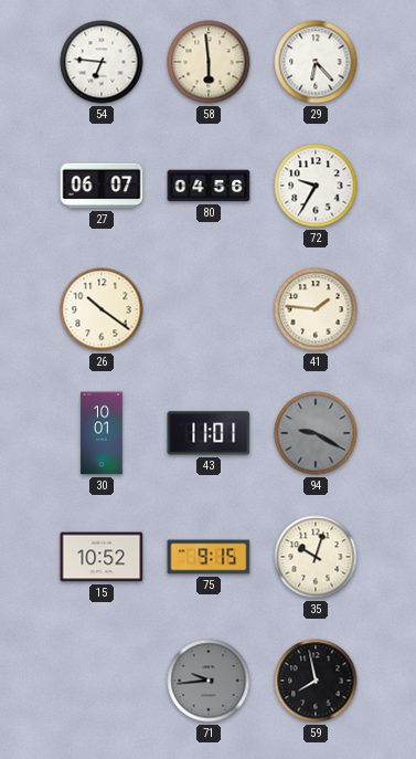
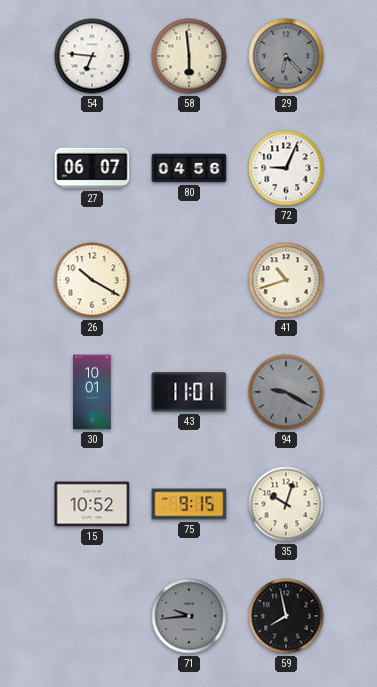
29 dial: white -> grey (286, 56)
72: 9:35 -> 9:04 (286, 168)
26: 10:21 -> 10:20 (92, 280)
41: 1:46 -> 10:42 (286, 280)
